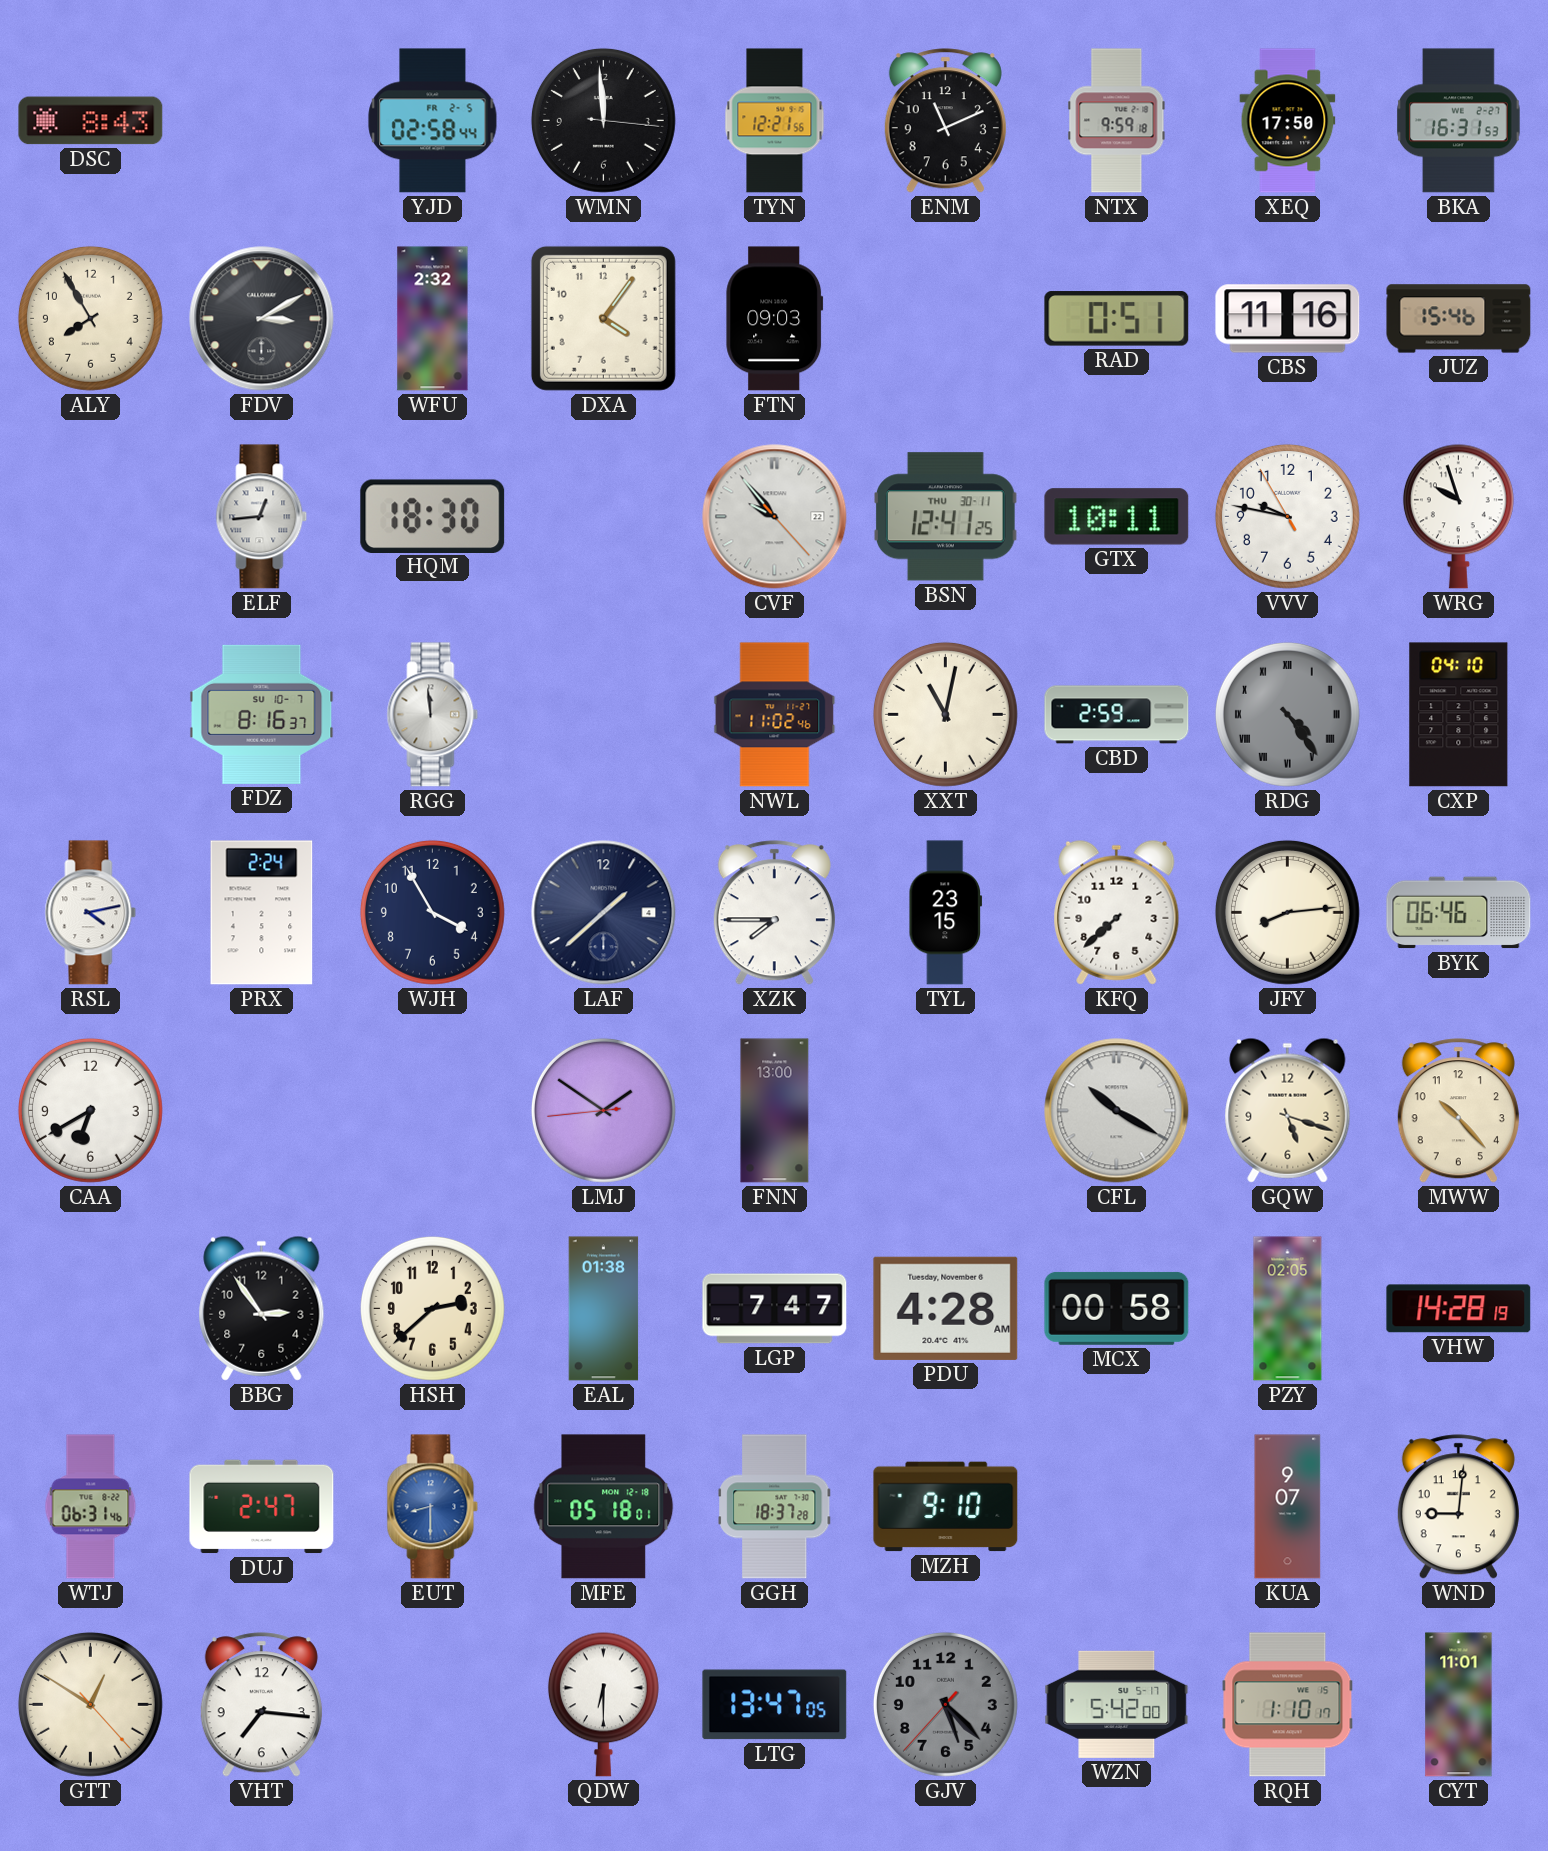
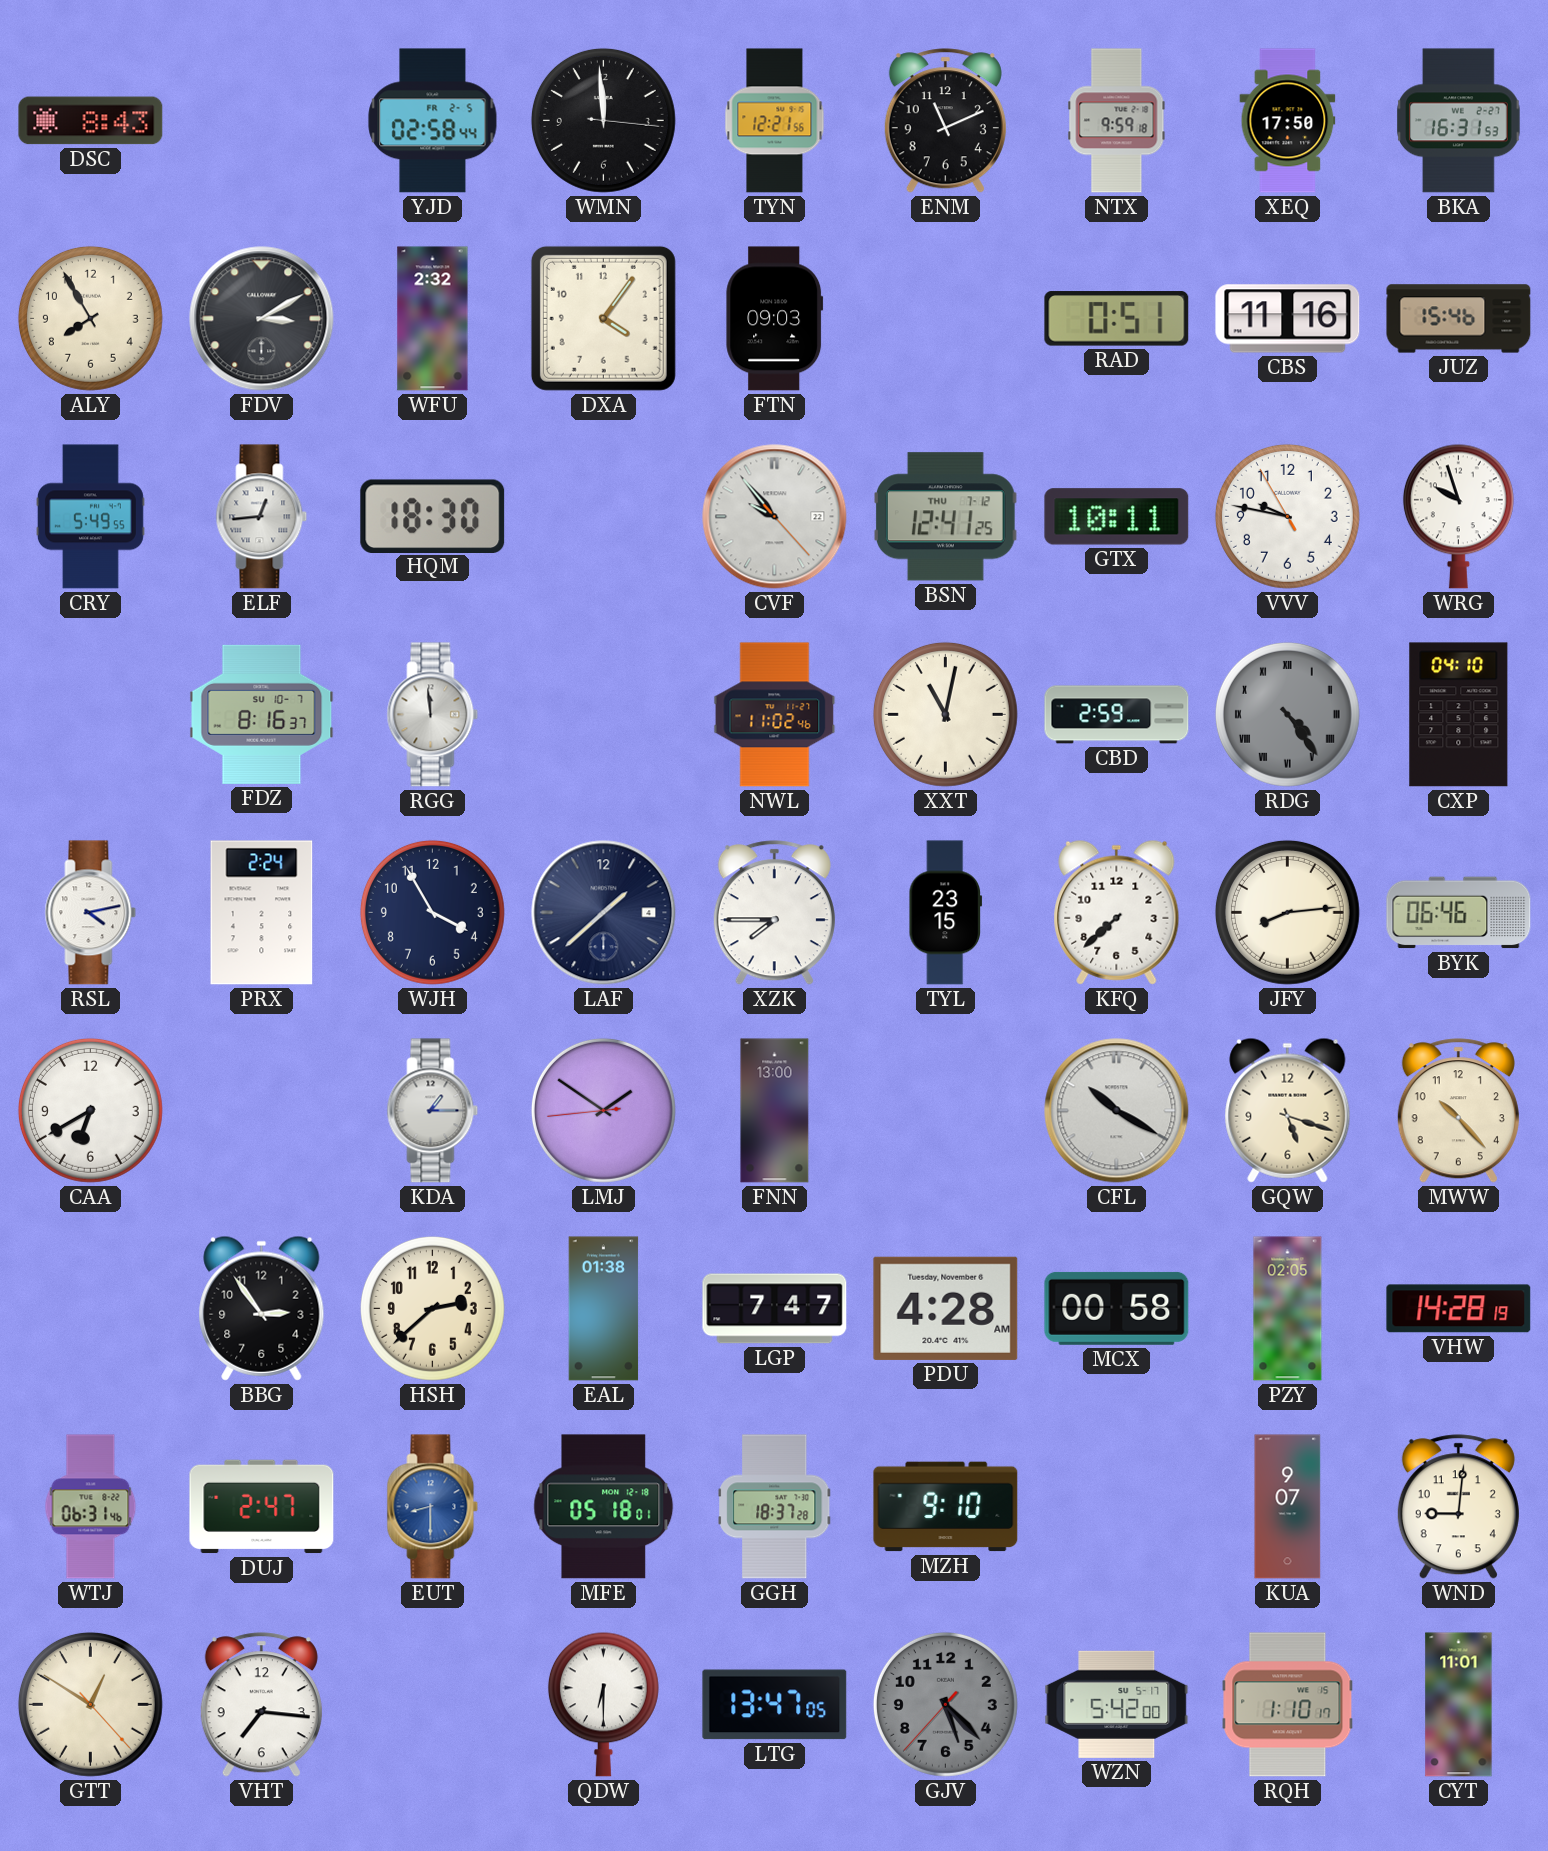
CRY: none -> 5:49 (90, 517)
BSN date: THU 30-11 -> THU 7-12 (946, 517)
KDA: none -> 1:15 (433, 1111)
